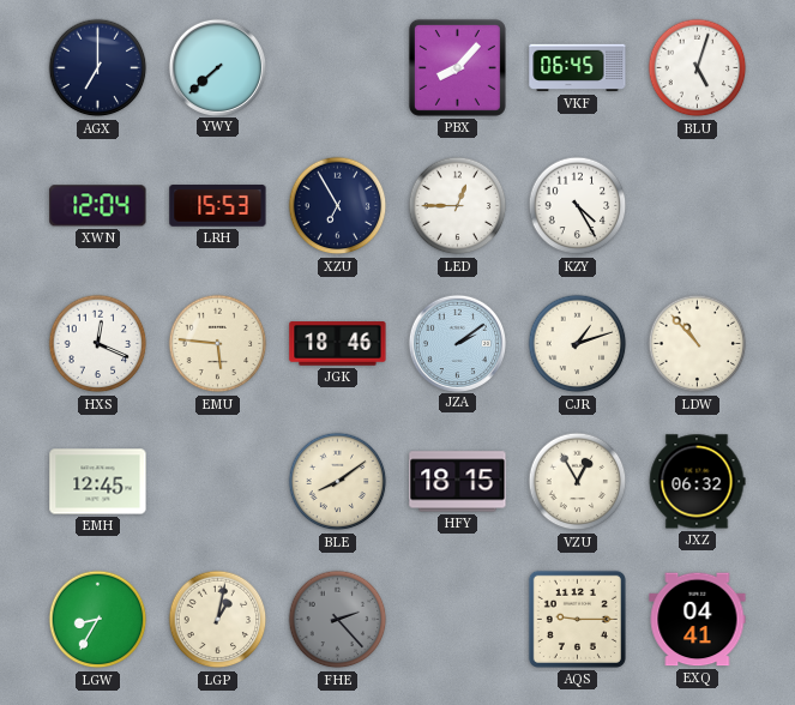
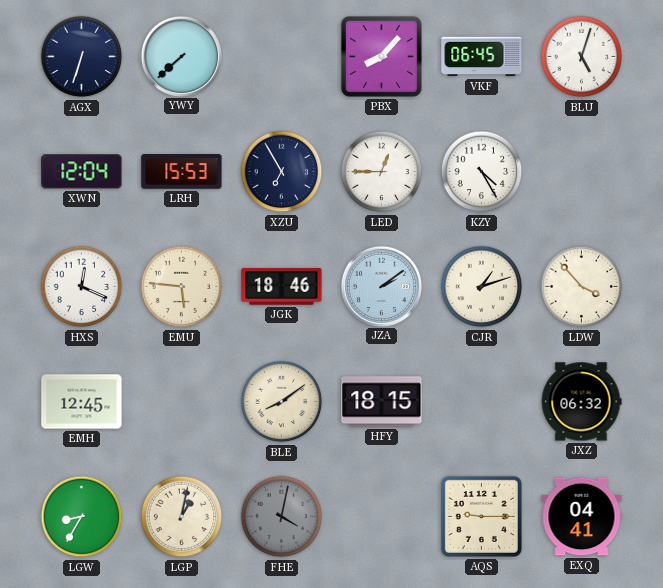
AGX: 7:00 -> 6:33 (82, 57)
LDW: 10:53 -> 3:53 (582, 287)
VZU: 12:55 -> none (578, 482)
FHE: 2:23 -> 4:02 (282, 517)
